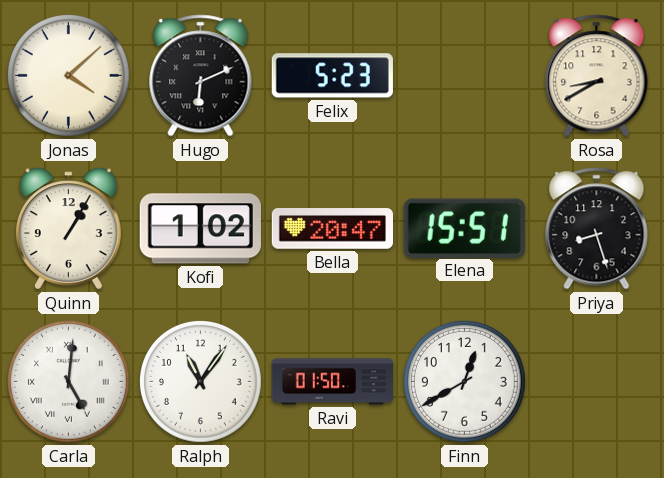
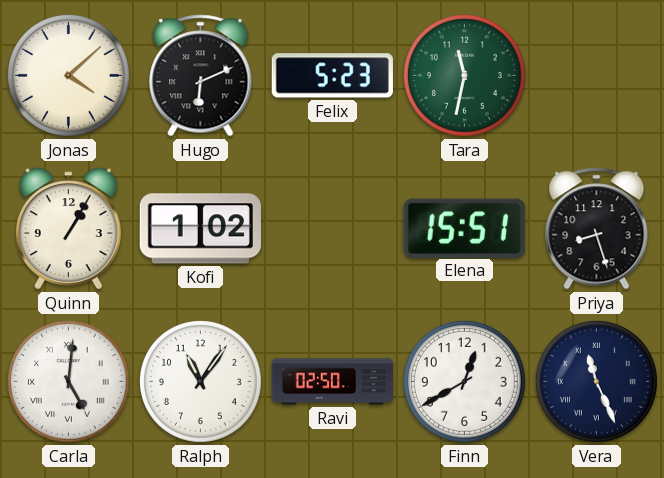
Tara: none -> 11:32 (464, 75)
Rosa: 8:40 -> none (597, 76)
Bella: 20:47 -> none (332, 229)
Ravi: 01:50 -> 02:50 (333, 382)
Vera: none -> 11:26 (596, 381)
